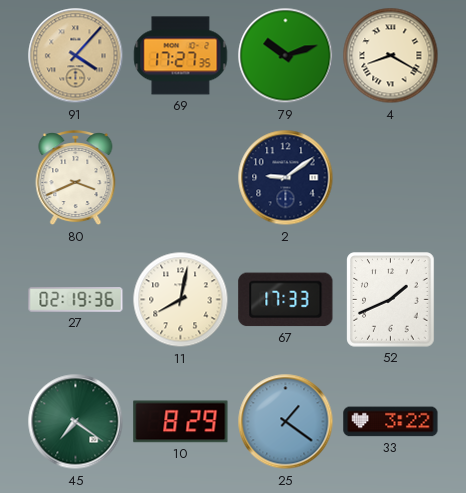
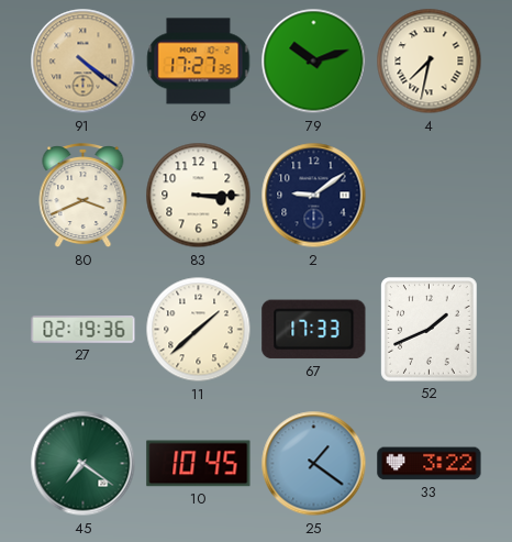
91: 4:07 -> 4:21 (84, 62)
4: 8:20 -> 7:32 (430, 62)
83: none -> 3:15 (199, 196)
11: 8:02 -> 1:38 (199, 330)
10: 8:29 -> 10:45 (199, 464)
